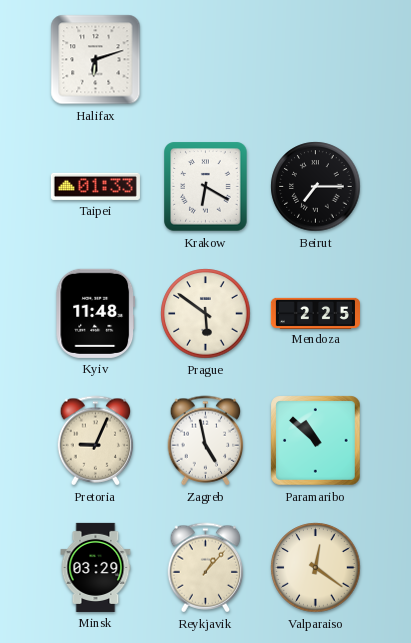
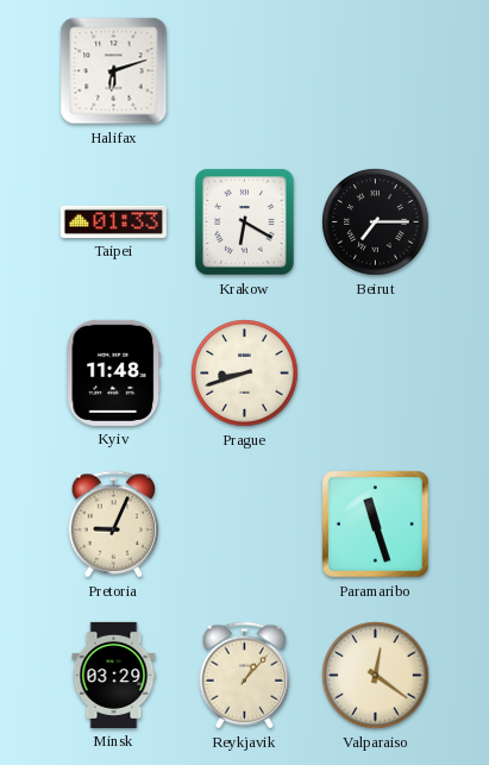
Prague: 5:51 -> 8:42 (245, 374)
Mendoza: 2:25 -> none (315, 313)
Zagreb: 4:58 -> none (206, 441)
Paramaribo: 10:52 -> 11:27 (376, 525)
